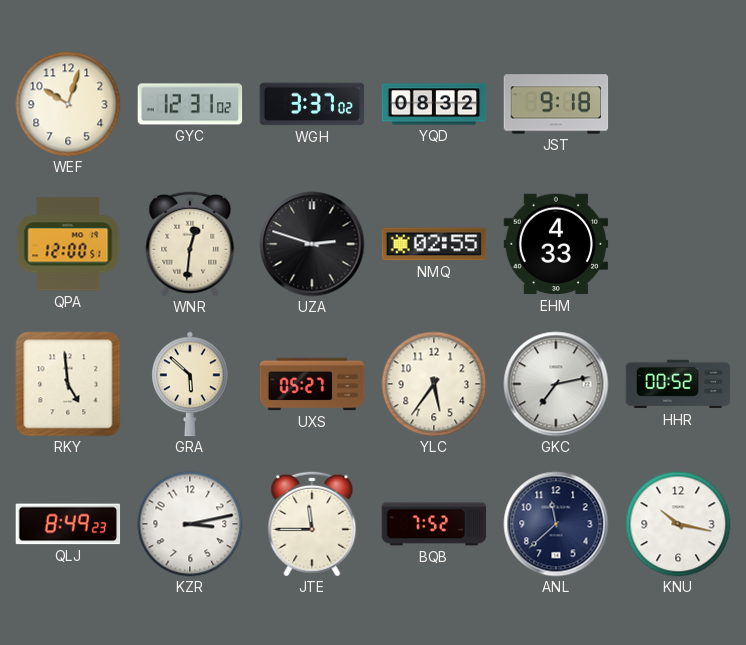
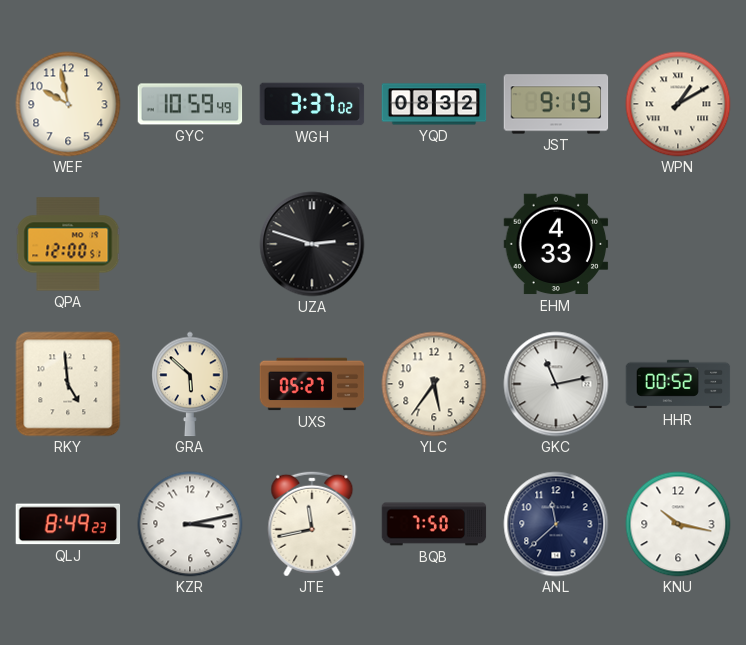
WEF: 10:03 -> 9:58 (68, 104)
GYC: 12:31 -> 10:59 (190, 104)
JST: 9:18 -> 9:19 (556, 104)
WPN: none -> 1:10 (678, 104)
WNR: 12:31 -> none (190, 244)
NMQ: 02:55 -> none (434, 244)
GKC: 7:13 -> 11:13 (556, 384)
JTE: 11:45 -> 11:43 (312, 524)
BQB: 7:52 -> 7:50 (434, 524)
